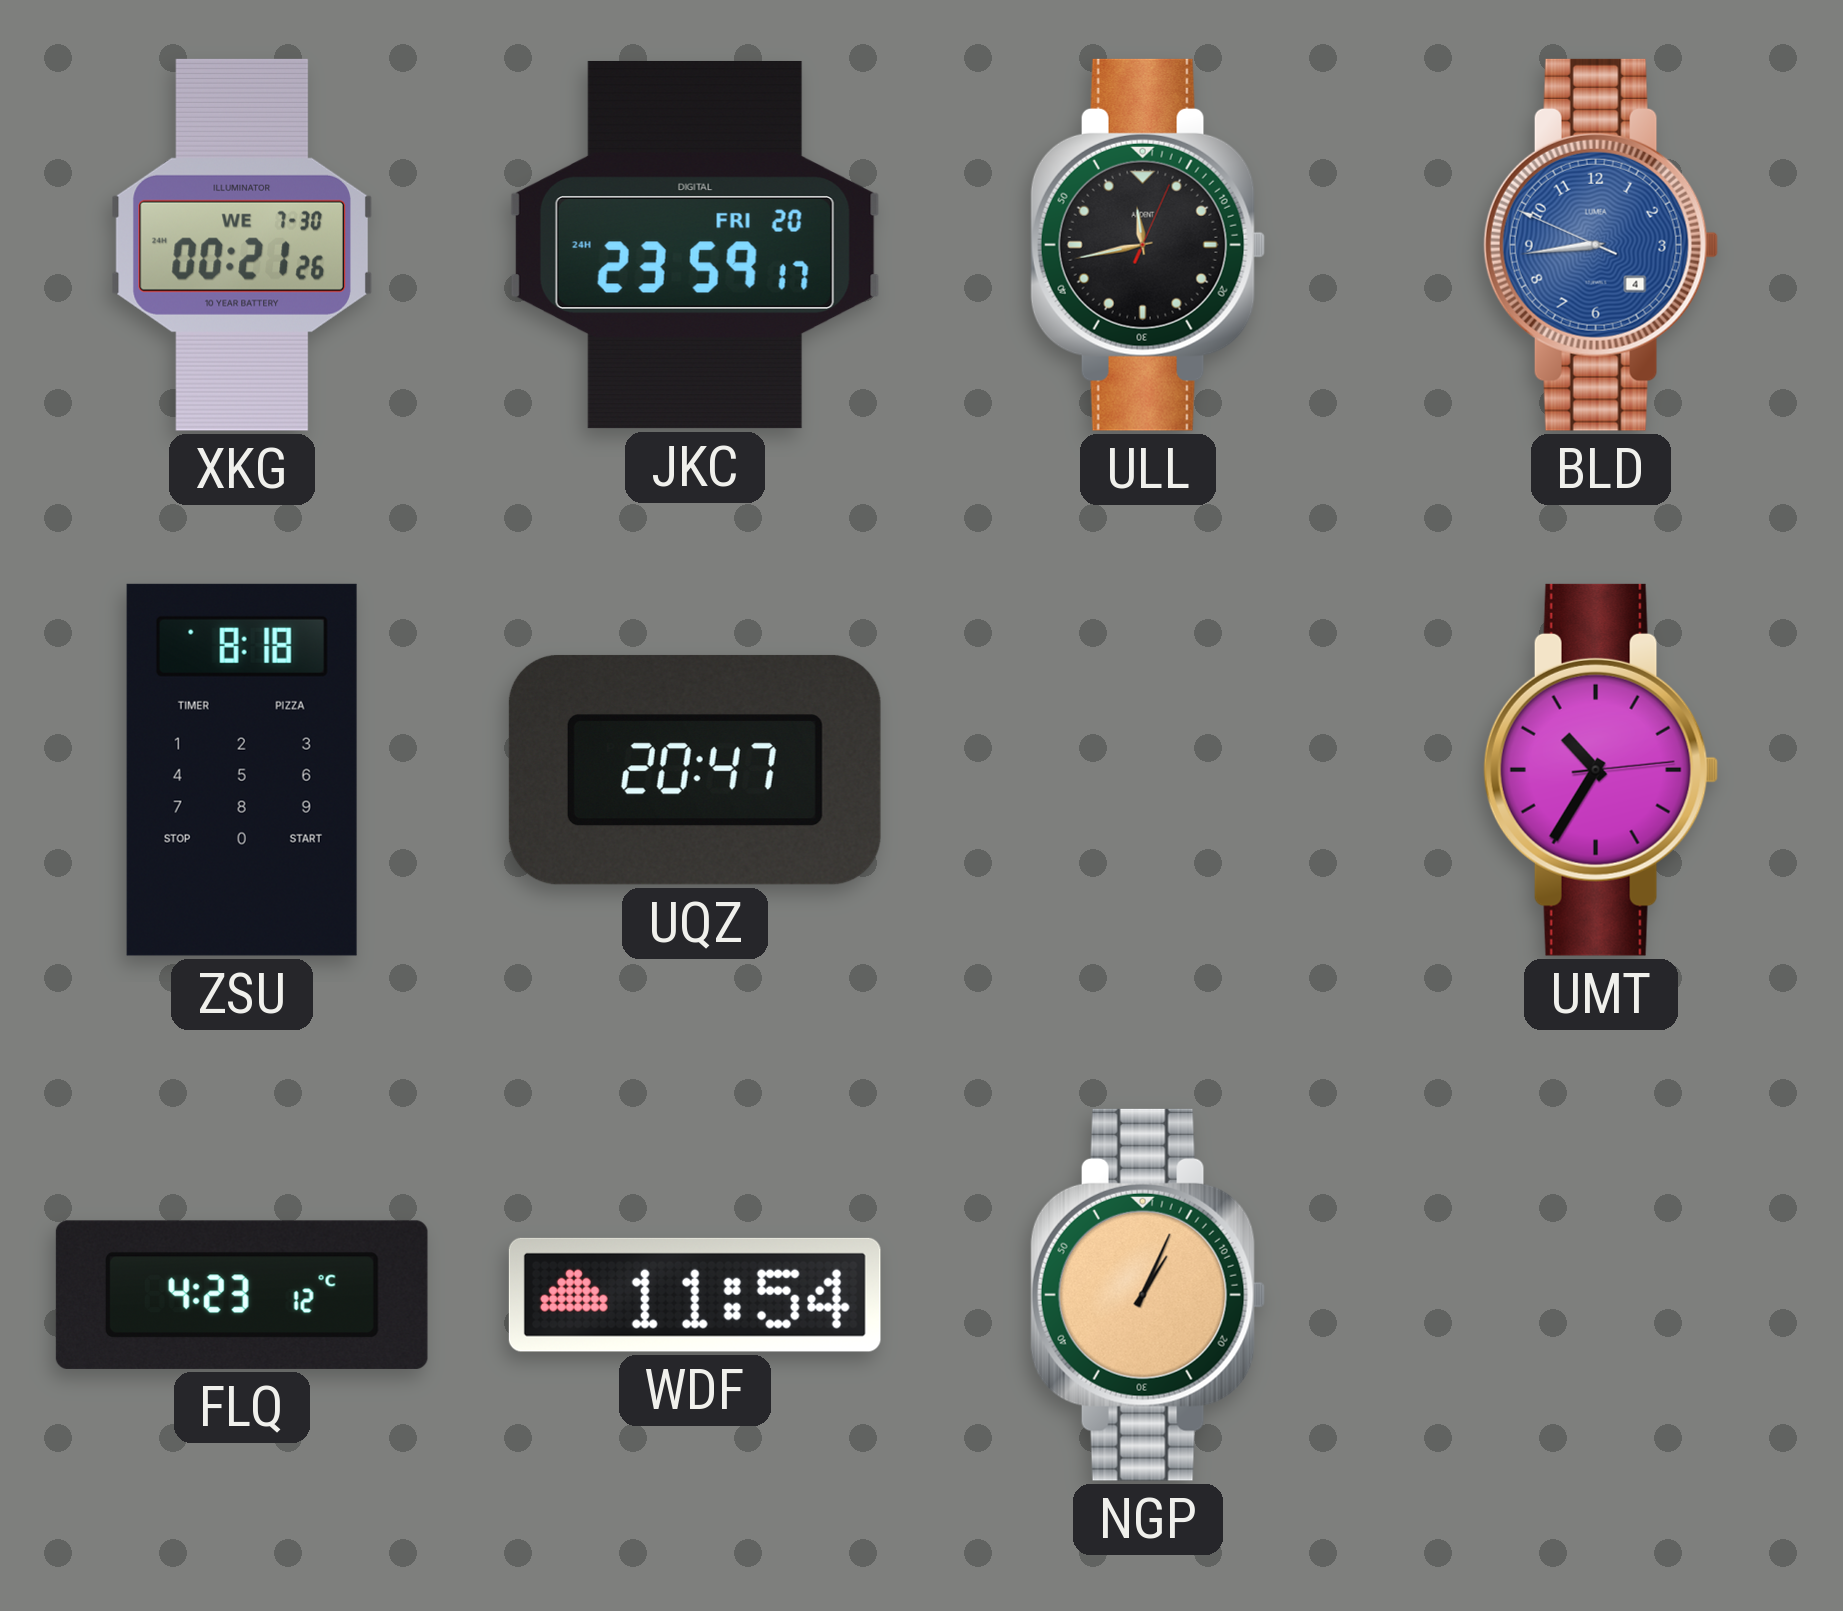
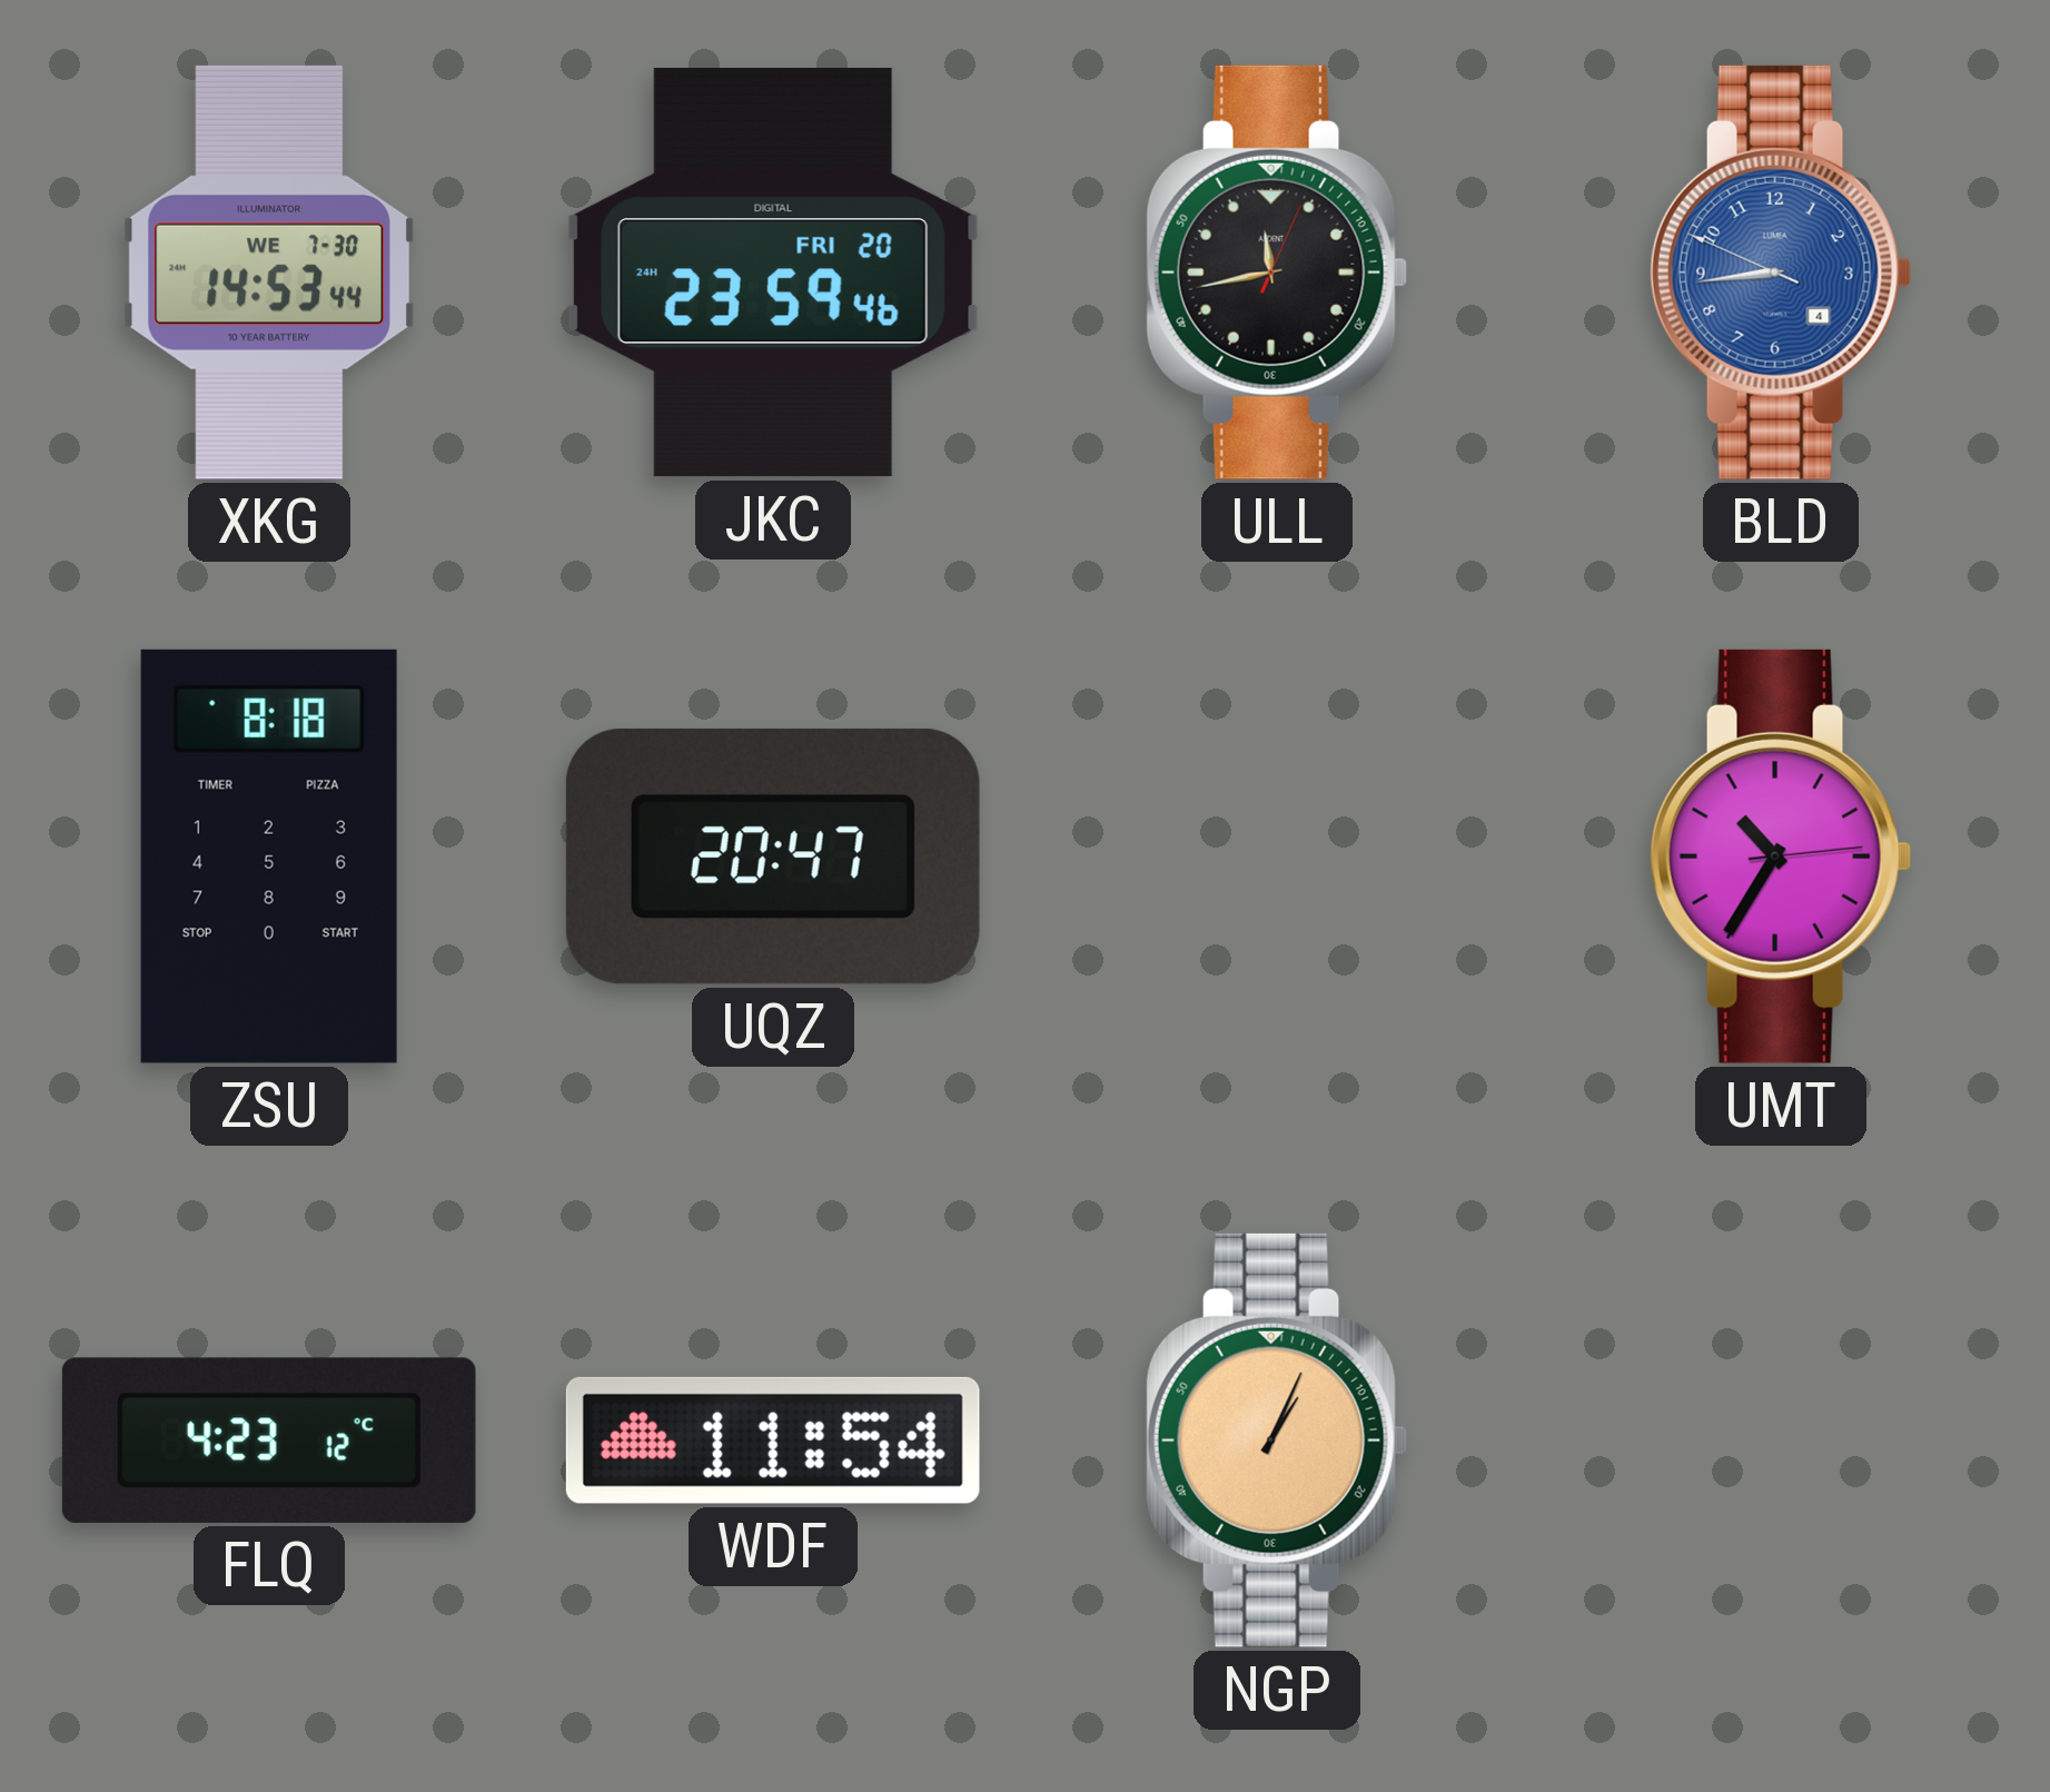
XKG: 00:21 -> 14:53 (269, 273)
JKC: 23:59:17 -> 23:59:46 (773, 273)
